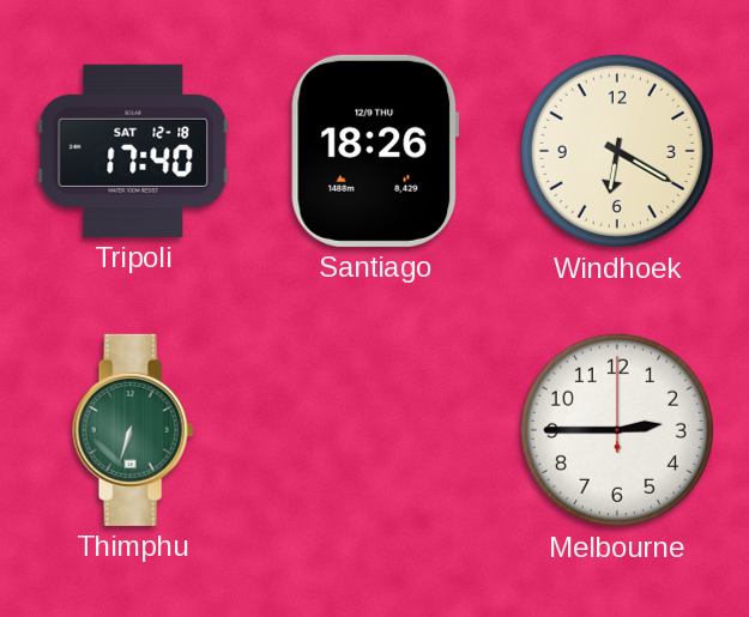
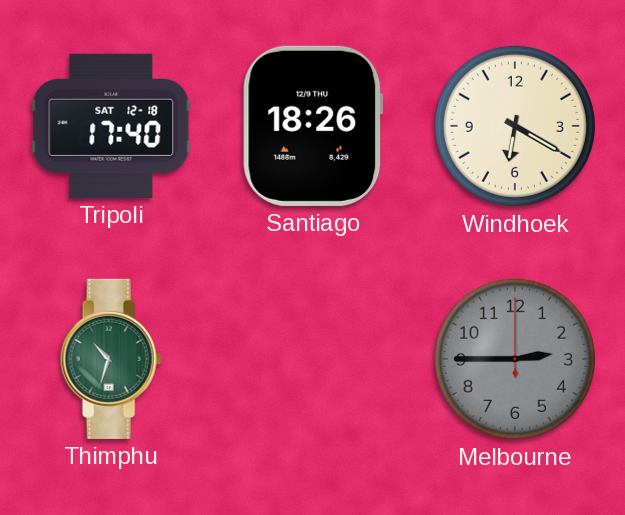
Thimphu: 6:33 -> 10:33 (111, 359)
Melbourne dial: white -> grey (515, 359)
